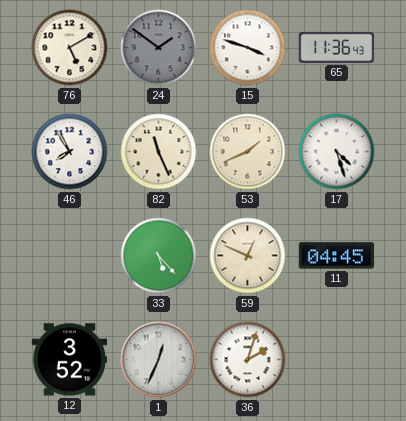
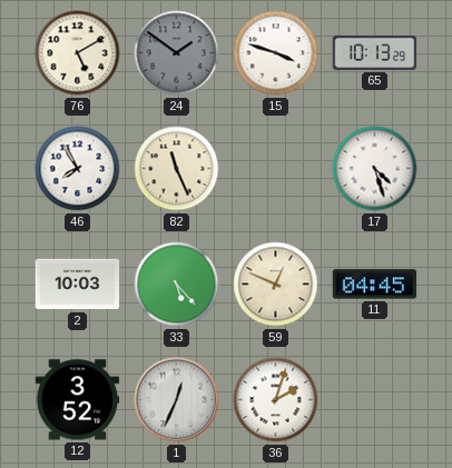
65: 11:36 -> 10:13 (375, 52)
53: 1:41 -> none (248, 152)
2: none -> 10:03 (78, 285)
